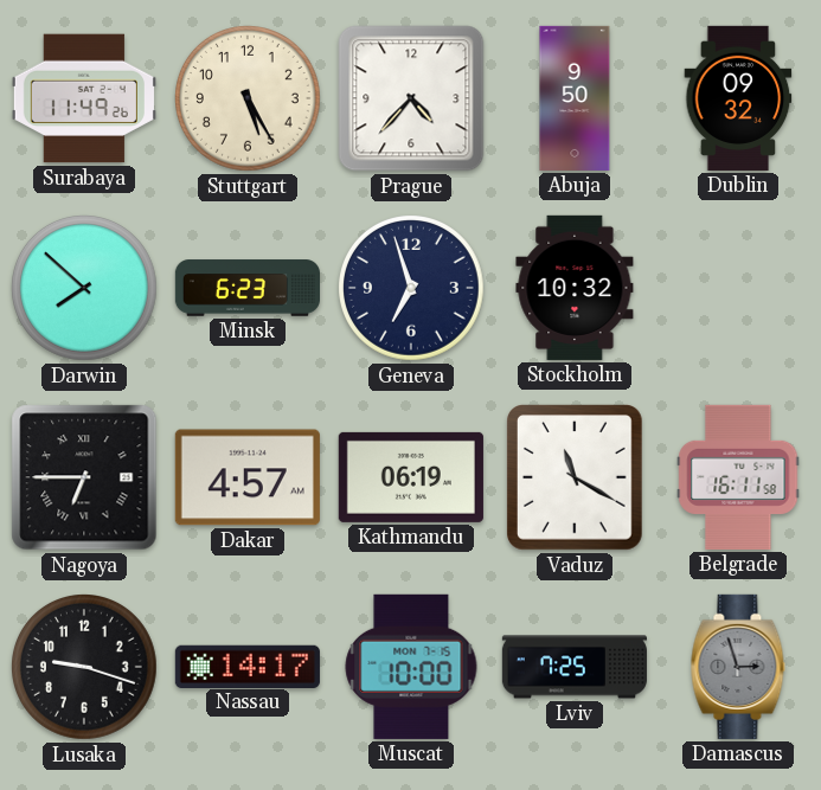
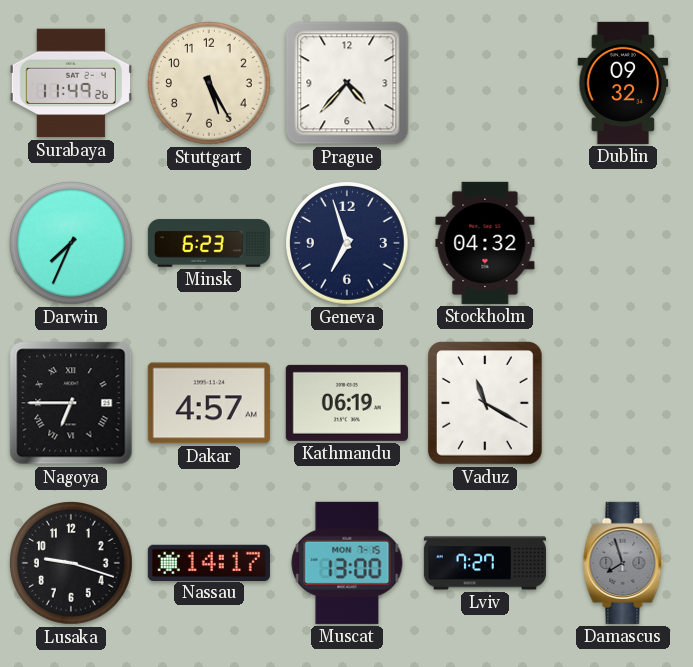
Abuja: 9:50 -> none (575, 98)
Darwin: 7:52 -> 7:34 (72, 244)
Stockholm: 10:32 -> 04:32 (485, 243)
Belgrade: 16:11 -> none (738, 477)
Muscat: 10:00 -> 13:00 (347, 563)
Lviv: 7:25 -> 7:27 (485, 563)
Damascus: 2:57 -> 7:57 (623, 563)
